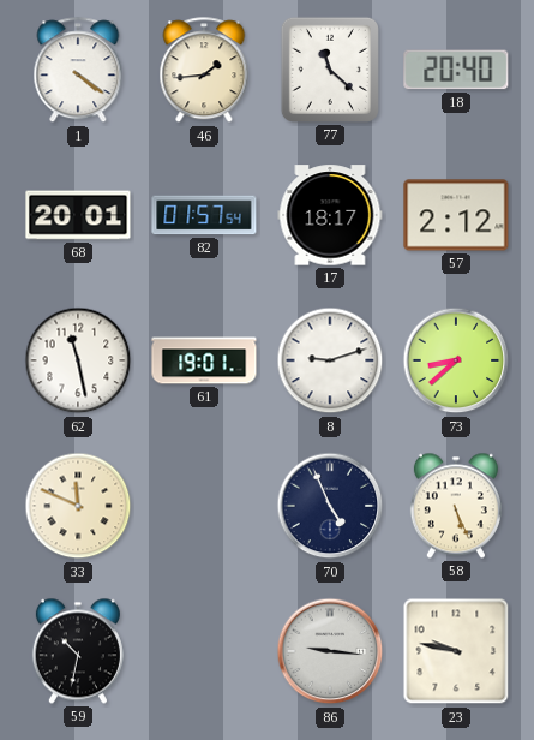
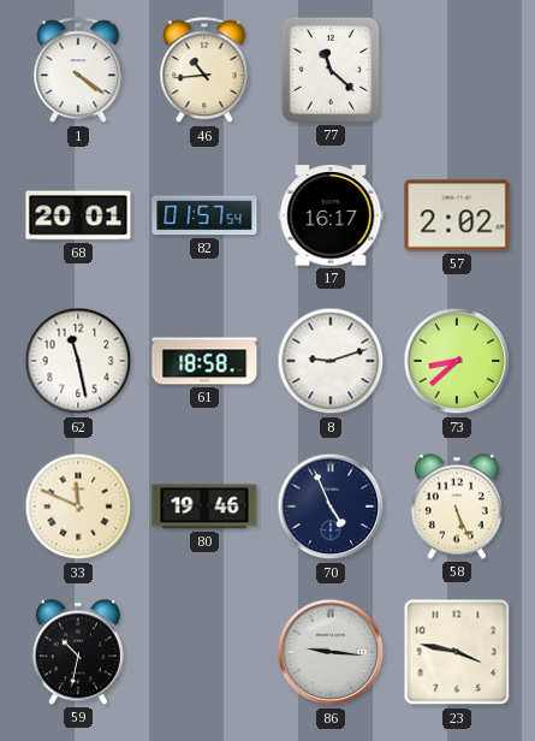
46: 1:44 -> 10:44 (204, 71)
18: 20:40 -> none (456, 70)
17: 18:17 -> 16:17 (331, 215)
57: 2:12 -> 2:02 (457, 215)
61: 19:01 -> 18:58 (204, 361)
80: none -> 19:46 (204, 506)
23: 9:47 -> 3:47 (457, 652)
